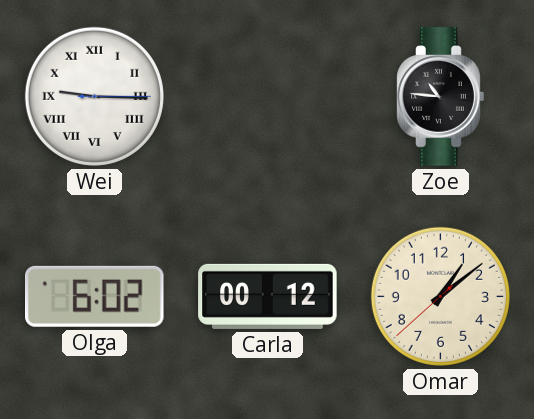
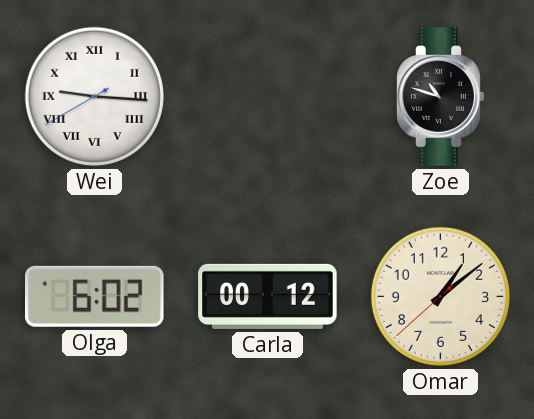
Wei: 9:15:15 -> 9:15:40 (94, 96)
Zoe: 10:46 -> 10:48 (441, 97)
